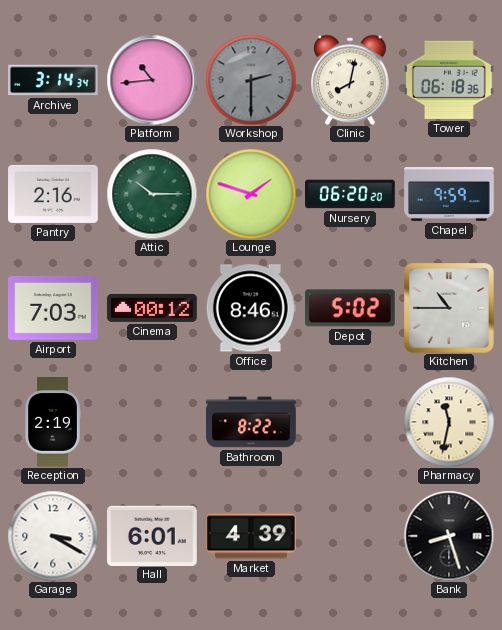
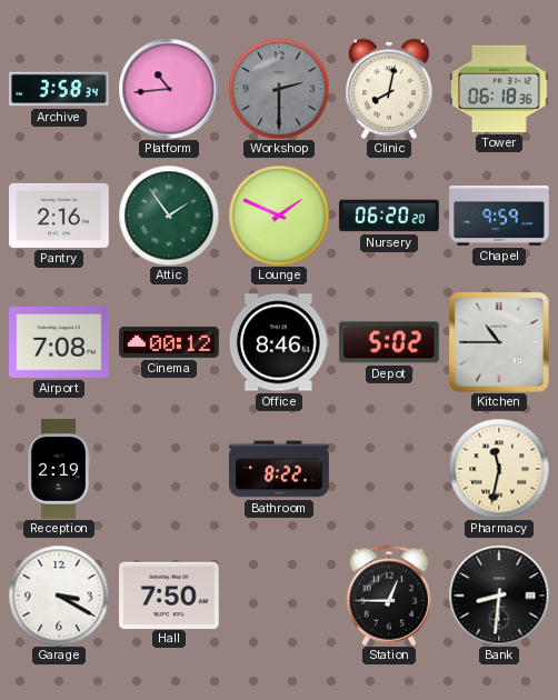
Archive: 3:14 -> 3:58 (60, 89)
Attic: 10:15 -> 1:54 (169, 216)
Lounge: 1:48 -> 1:49 (279, 216)
Airport: 7:03 -> 7:08 (59, 342)
Hall: 6:01 -> 7:50 (170, 594)
Market: 4:39 -> none (252, 536)
Station: none -> 12:45 (388, 596)
Bank: 8:27 -> 8:31 (499, 596)
